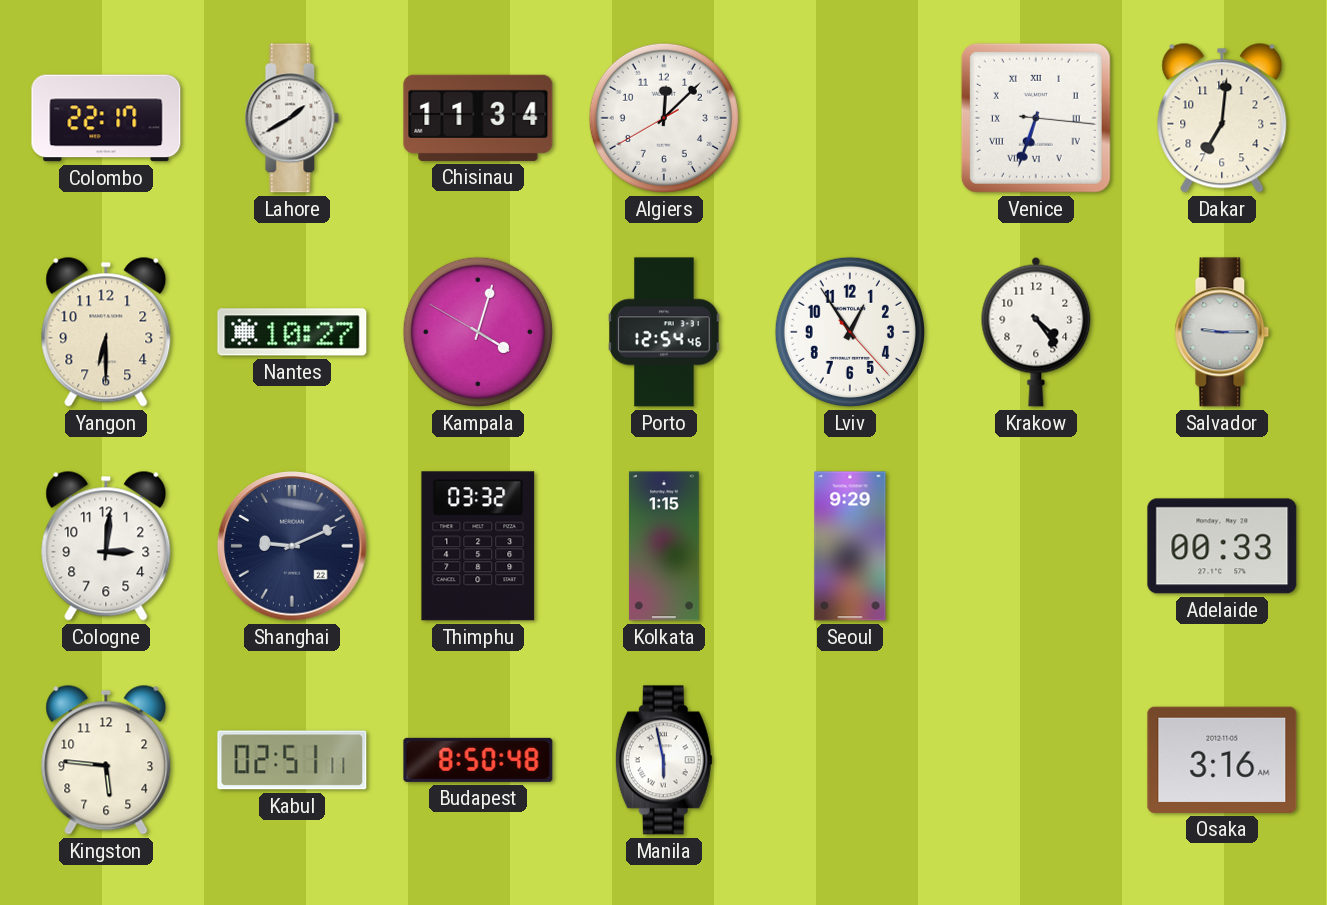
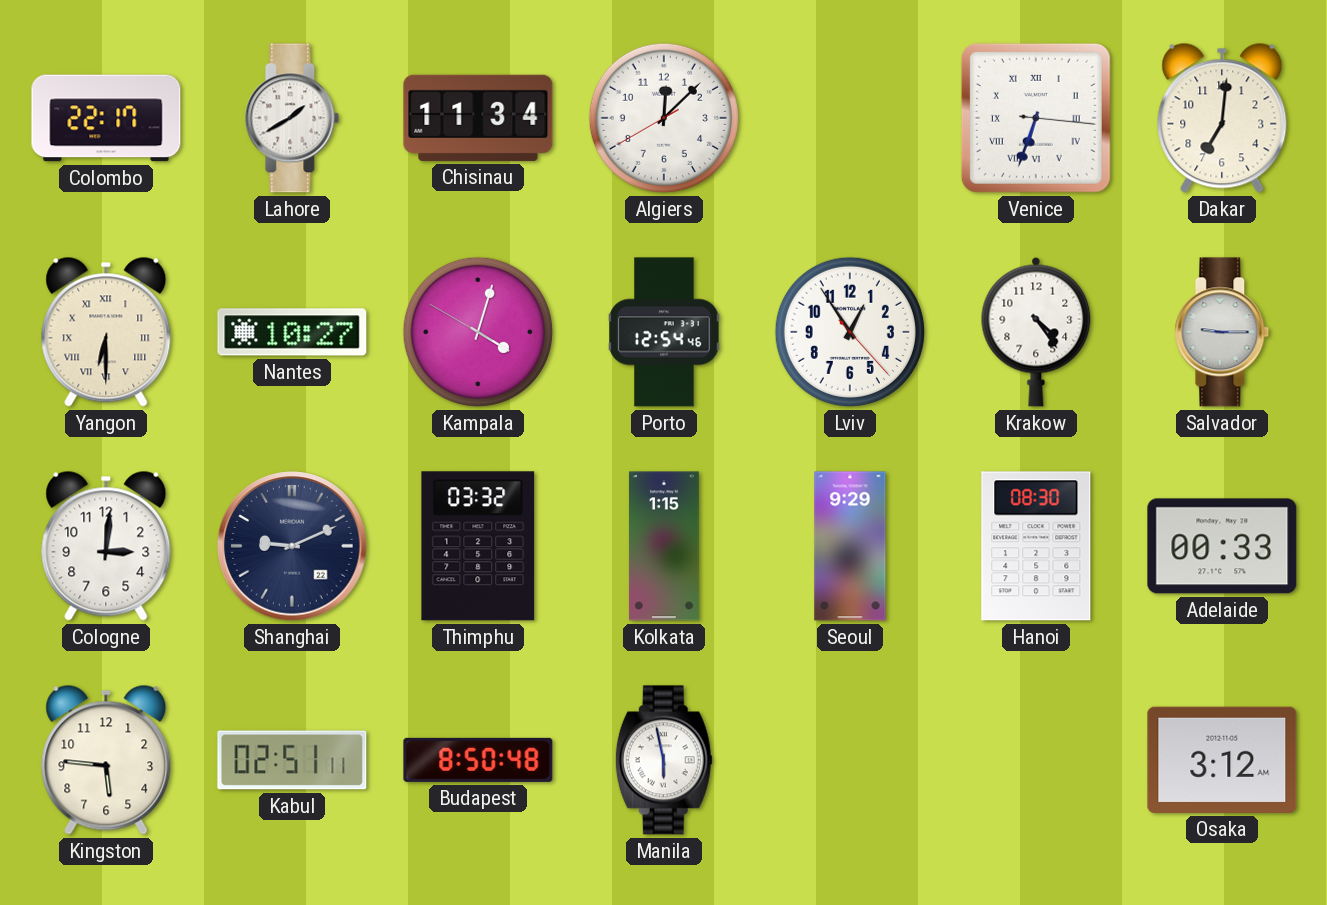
Yangon numerals: Arabic -> Roman (106, 332)
Hanoi: none -> 08:30 (1036, 546)
Osaka: 3:16 -> 3:12 (1222, 760)
